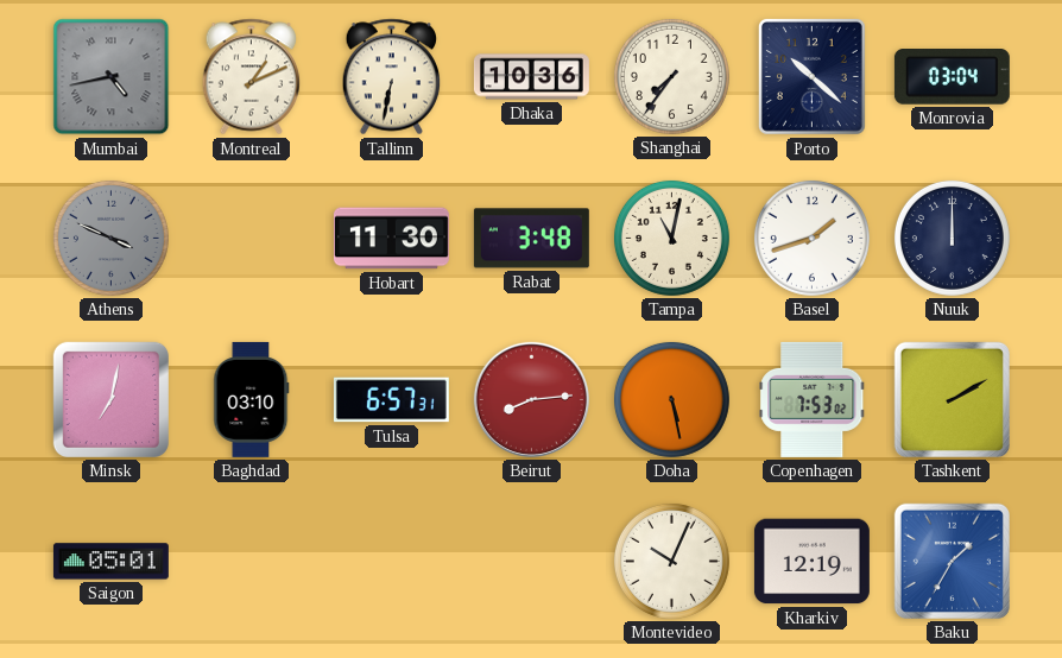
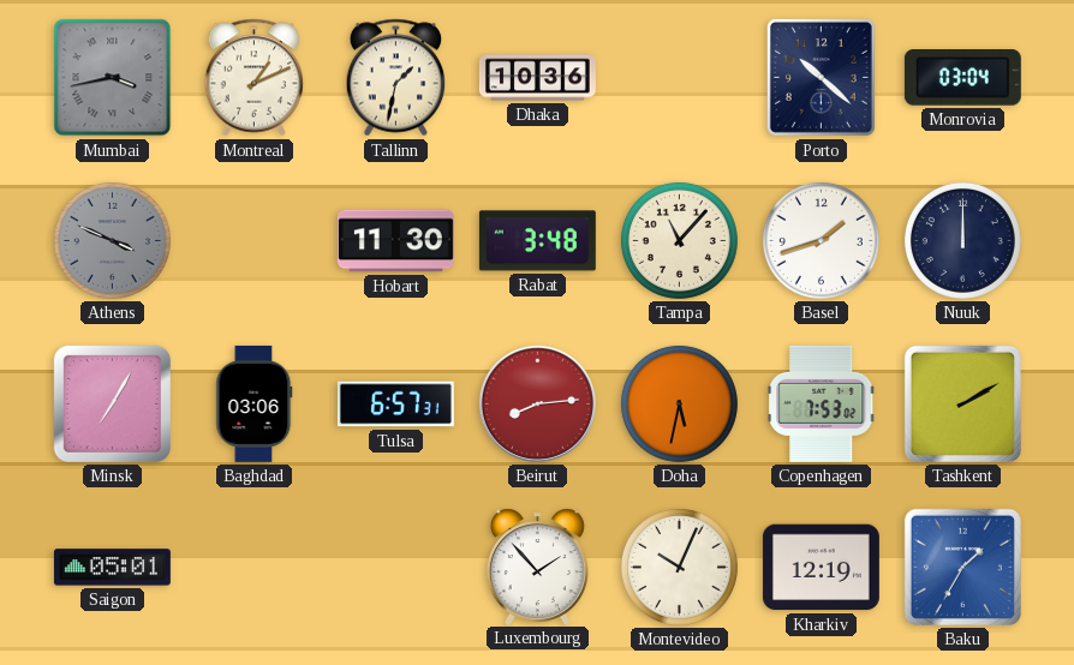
Mumbai: 4:43 -> 3:43 (113, 78)
Tallinn: 6:32 -> 1:32 (396, 78)
Shanghai: 7:36 -> none (671, 76)
Tampa: 11:02 -> 11:07 (679, 240)
Minsk: 7:02 -> 7:05 (112, 403)
Baghdad: 03:10 -> 03:06 (255, 403)
Doha: 5:28 -> 5:32 (679, 403)
Luxembourg: none -> 1:53 (537, 567)
